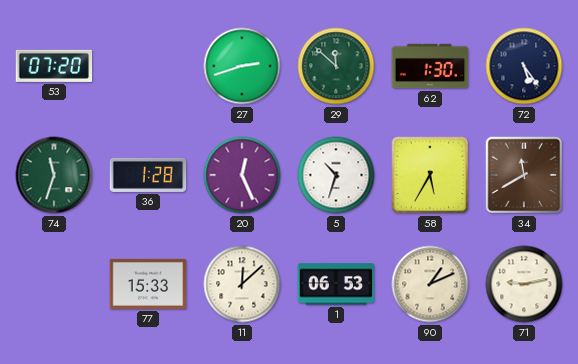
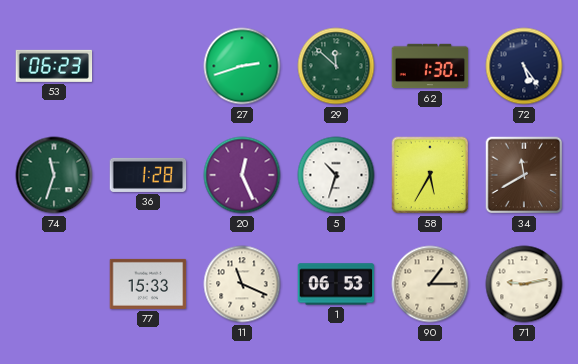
53: 07:20 -> 06:23 (54, 66)
11: 12:08 -> 11:19 (242, 284)
90: 1:11 -> 1:15 (430, 284)
